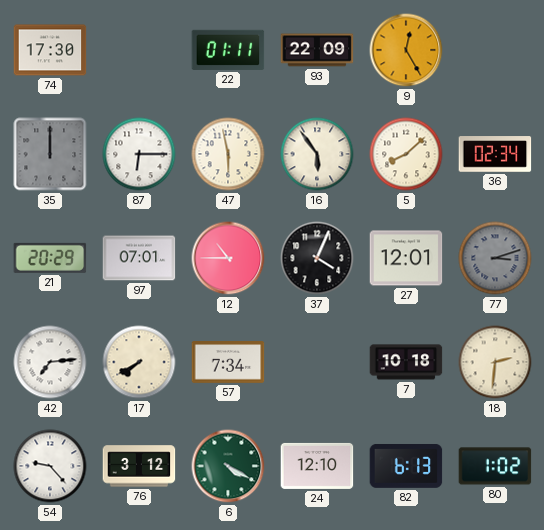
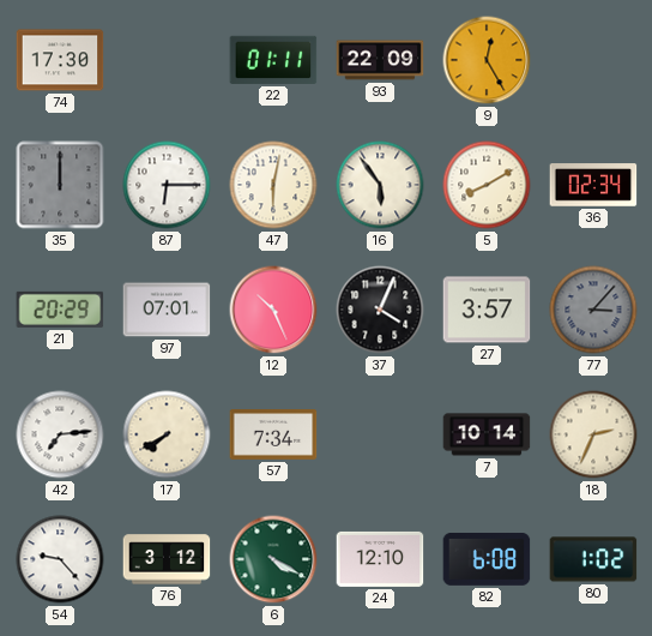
47: 5:58 -> 6:02 (273, 185)
5: 8:08 -> 8:10 (487, 185)
12: 10:45 -> 10:26 (273, 310)
27: 12:01 -> 3:57 (487, 310)
77: 3:12 -> 3:07 (593, 310)
7: 10:18 -> 10:14 (487, 434)
18: 2:31 -> 2:34 (593, 434)
82: 6:13 -> 6:08 (487, 559)
